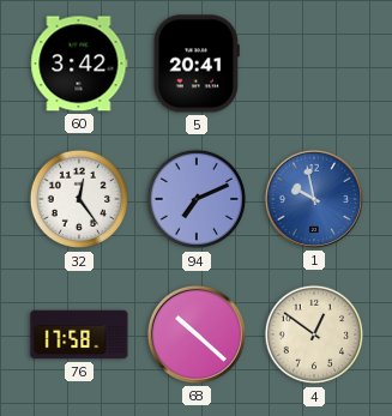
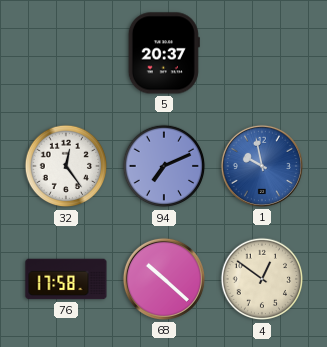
60: 3:42 -> none (79, 64)
5: 20:41 -> 20:37 (164, 53)
